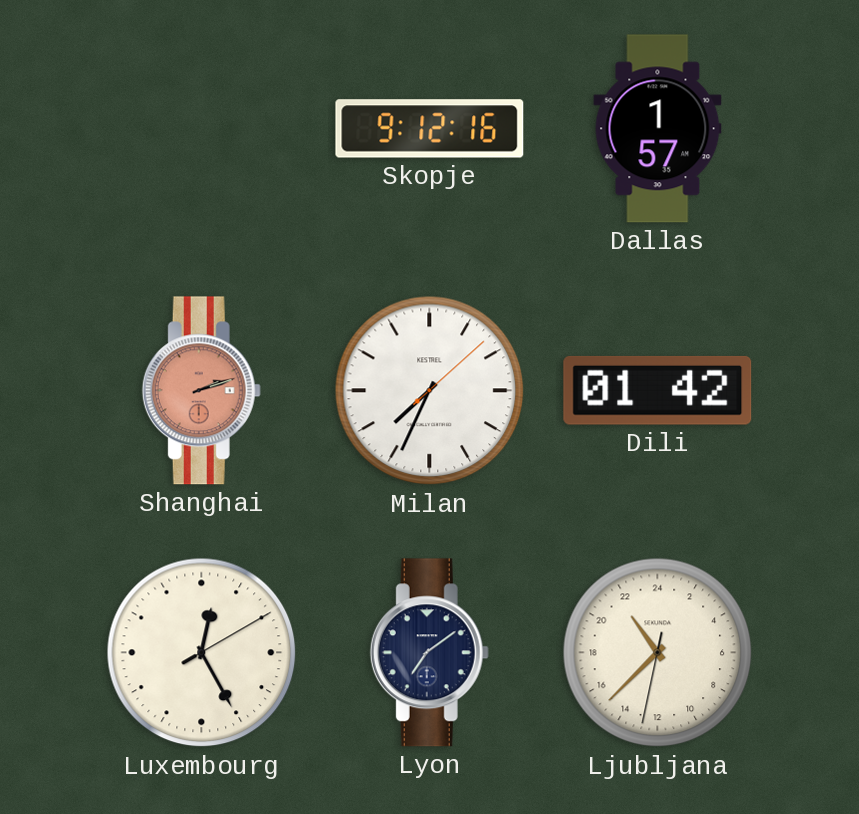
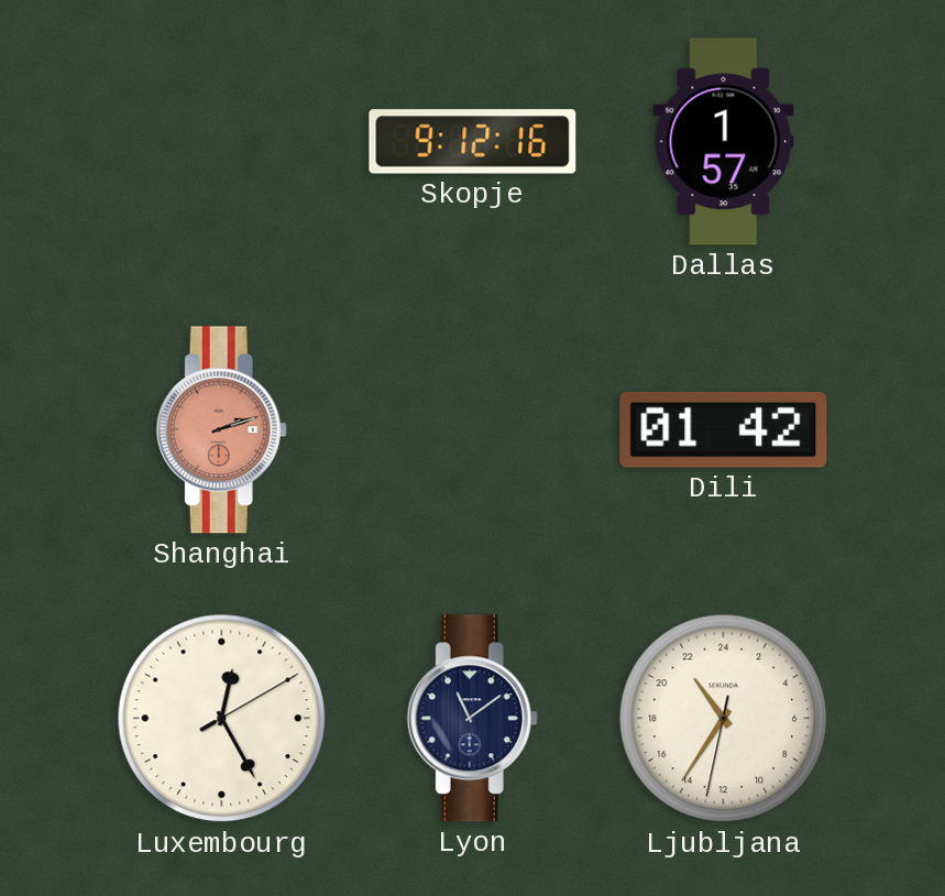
Milan: 7:34 -> none (430, 391)
Lyon: 7:09 -> 11:09 (472, 719)
Ljubljana: 21:37 -> 21:35 (724, 719)
